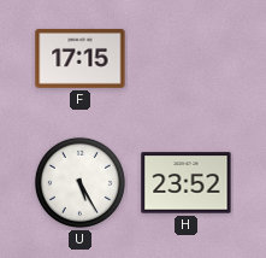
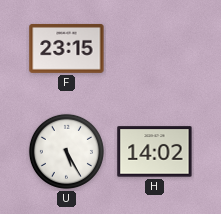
F: 17:15 -> 23:15 (67, 48)
H: 23:52 -> 14:02 (155, 152)
